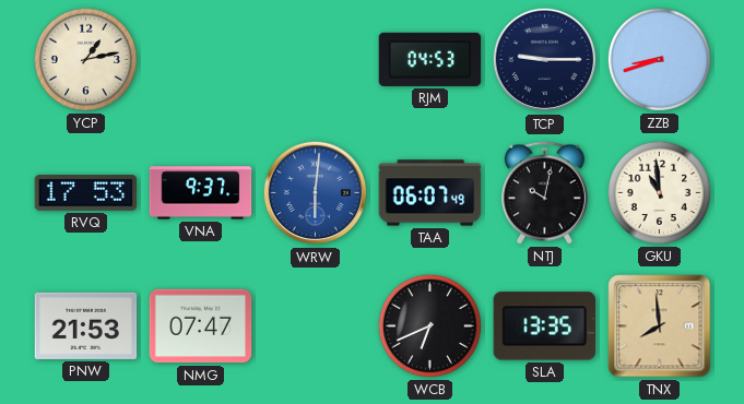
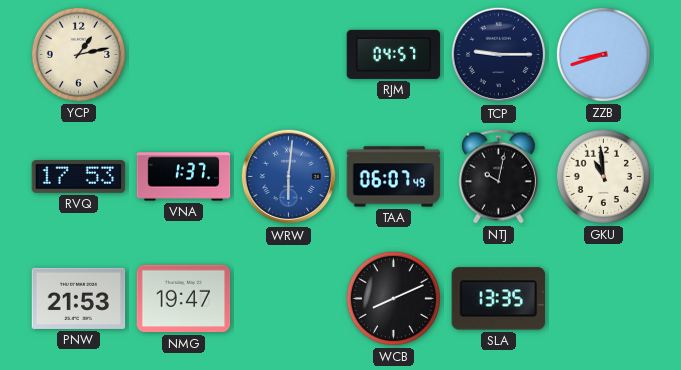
RJM: 04:53 -> 04:57 (394, 54)
VNA: 9:37 -> 1:37 (184, 177)
NMG: 07:47 -> 19:47 (184, 299)
WCB: 6:41 -> 8:11 (393, 298)
TNX: 7:59 -> none (660, 326)
